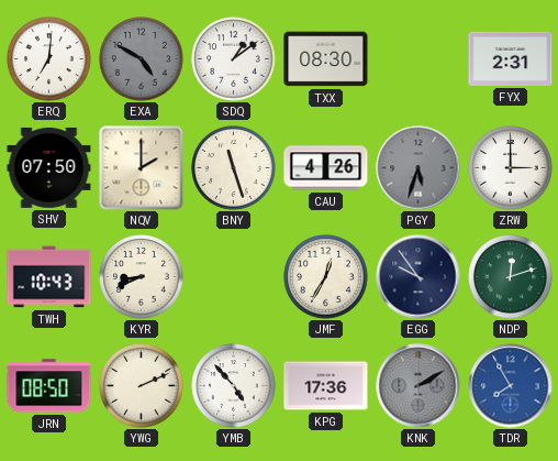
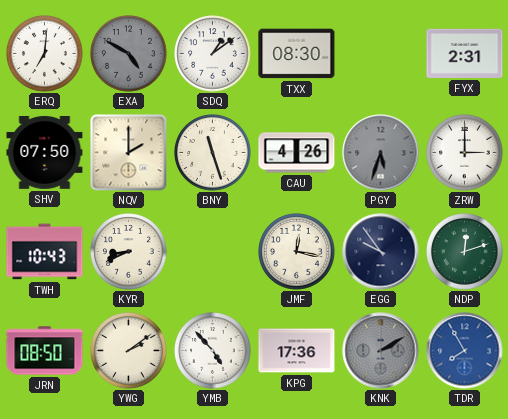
JMF: 12:35 -> 12:17 (297, 252)
YWG: 2:11 -> 2:09 (129, 351)
